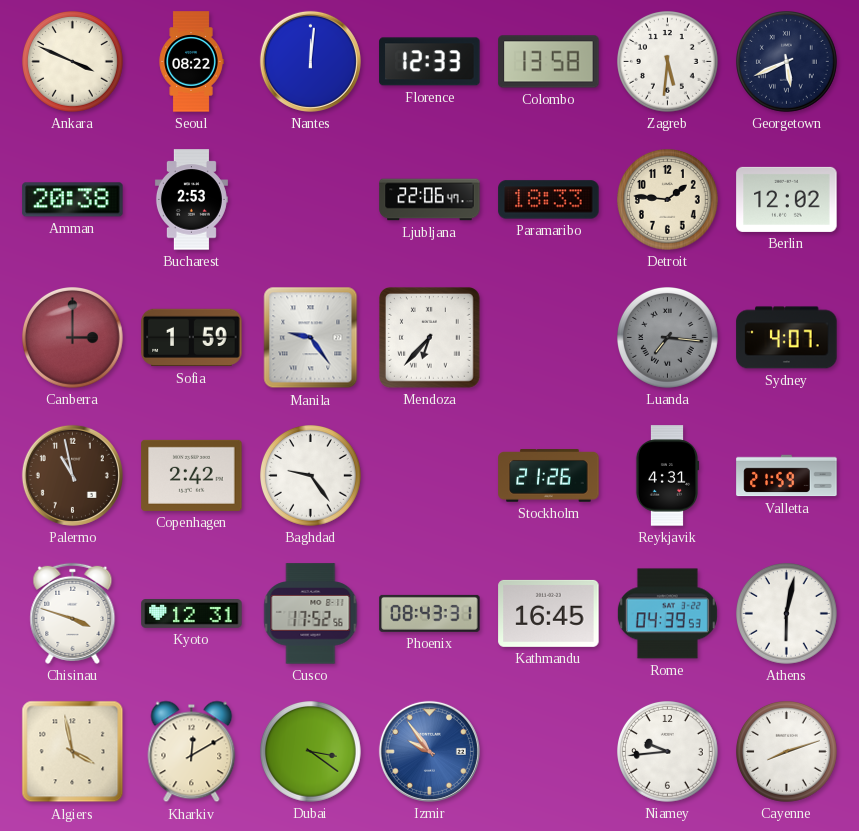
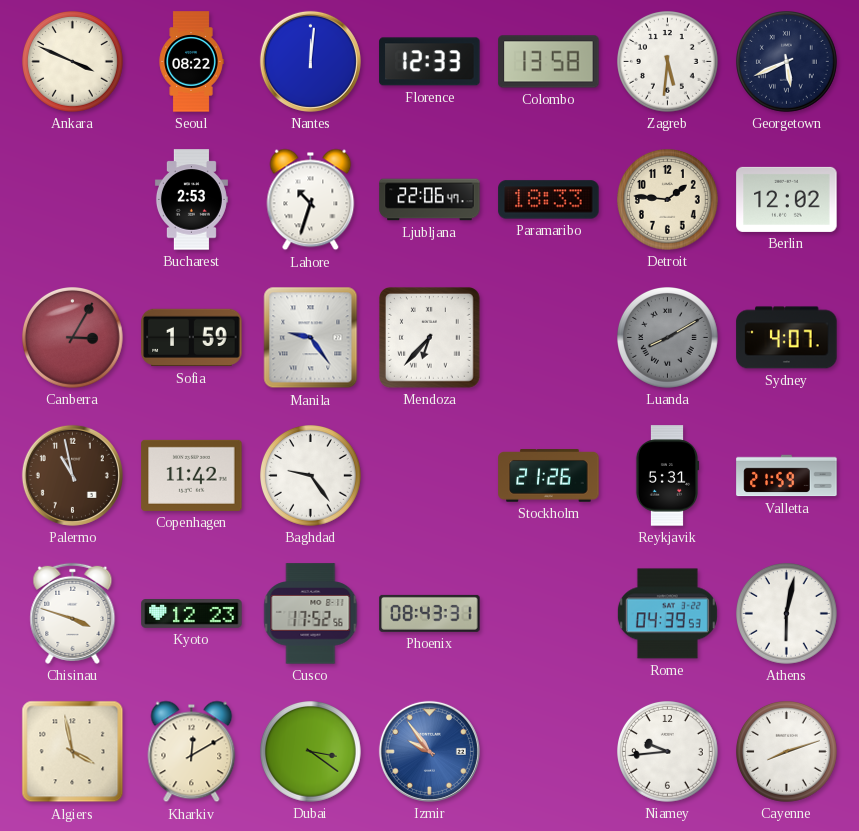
Amman: 20:38 -> none (73, 200)
Lahore: none -> 10:33 (311, 200)
Canberra: 3:00 -> 3:05 (73, 338)
Luanda: 7:16 -> 8:10 (668, 338)
Copenhagen: 2:42 -> 11:42 (192, 475)
Reykjavik: 4:31 -> 5:31 (667, 476)
Kyoto: 12:31 -> 12:23 (192, 614)
Kathmandu: 16:45 -> none (549, 613)
